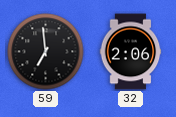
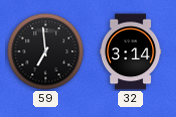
32: 2:06 -> 3:14 (131, 52)
